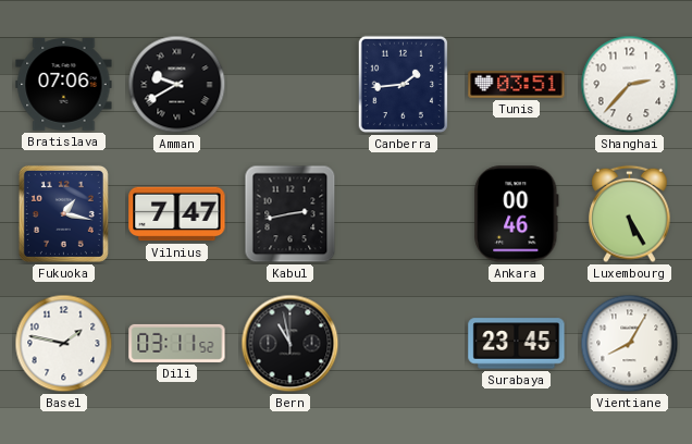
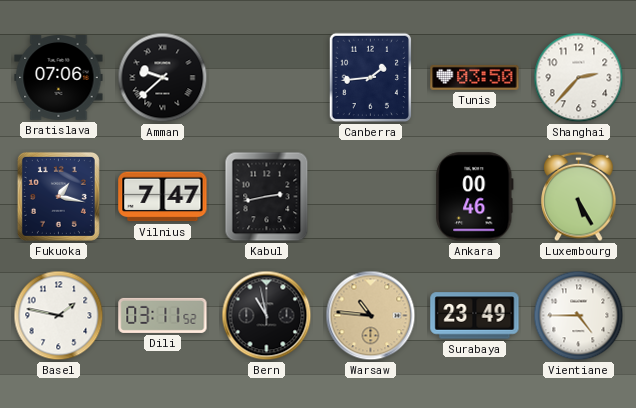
Amman: 9:40 -> 9:38 (163, 78)
Tunis: 03:51 -> 03:50 (475, 77)
Warsaw: none -> 10:46 (371, 316)
Surabaya: 23:45 -> 23:49 (475, 316)
Vientiane: 8:05 -> 4:45 (579, 316)
